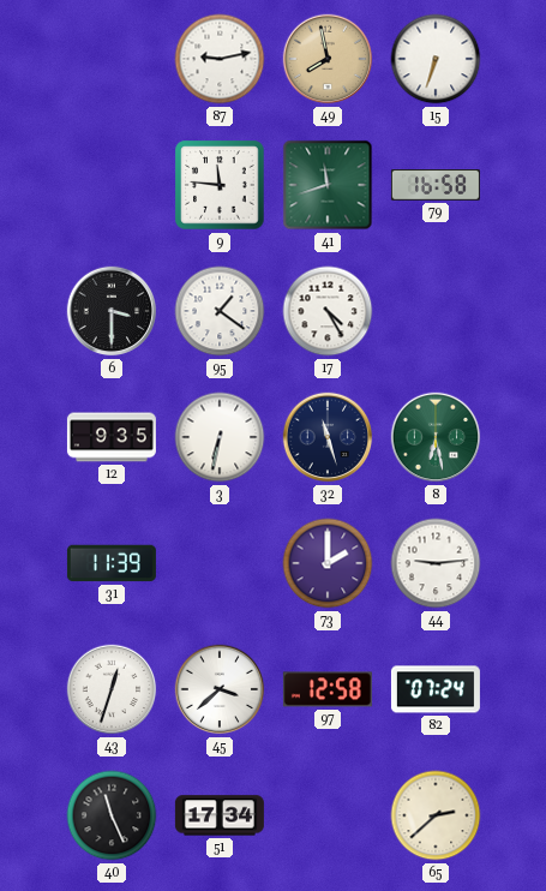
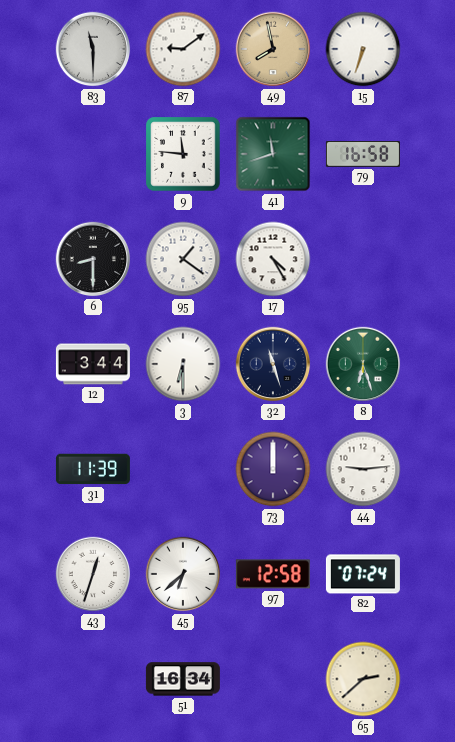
83: none -> 11:30 (93, 49)
87: 9:13 -> 9:09 (183, 49)
6: 3:30 -> 8:30 (93, 259)
12: 9:35 -> 3:44 (93, 364)
3: 6:32 -> 6:30 (183, 364)
8: 6:28 -> 6:27 (363, 364)
73: 2:00 -> 12:00 (273, 469)
45: 3:38 -> 6:38 (183, 574)
40: 11:26 -> none (112, 815)
51: 17:34 -> 16:34 (183, 679)
